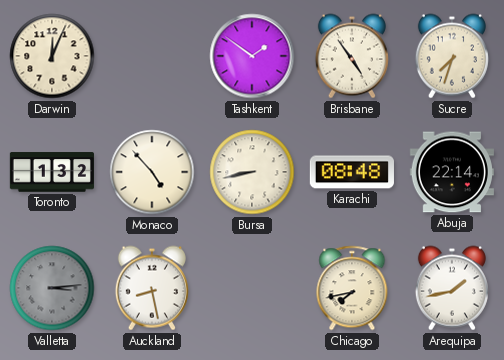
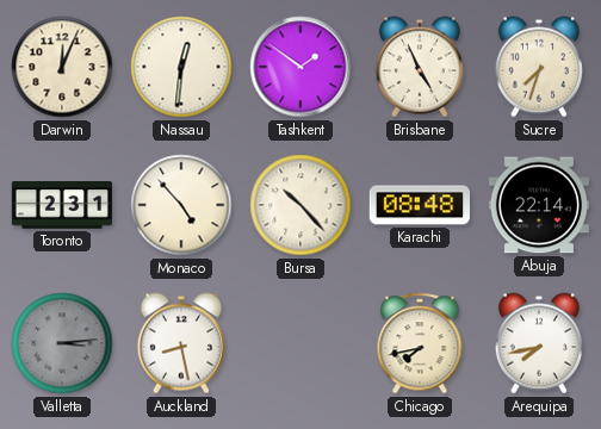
Nassau: none -> 12:31 (181, 67)
Brisbane: 4:54 -> 4:56 (420, 67)
Toronto: 1:32 -> 2:31 (62, 205)
Bursa: 8:43 -> 10:23 (300, 205)
Arequipa: 1:43 -> 7:43 (539, 343)
